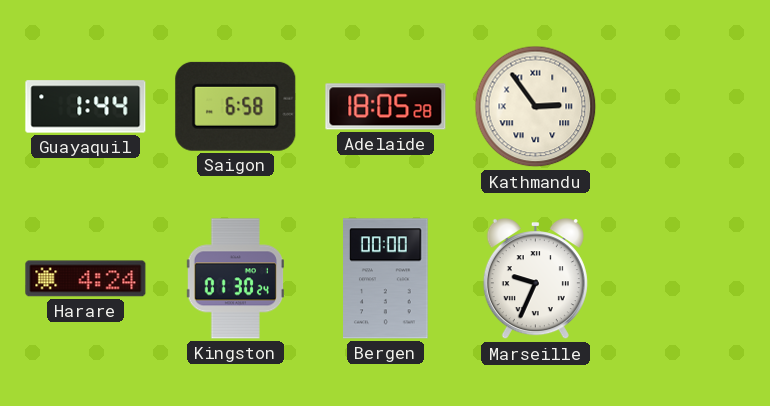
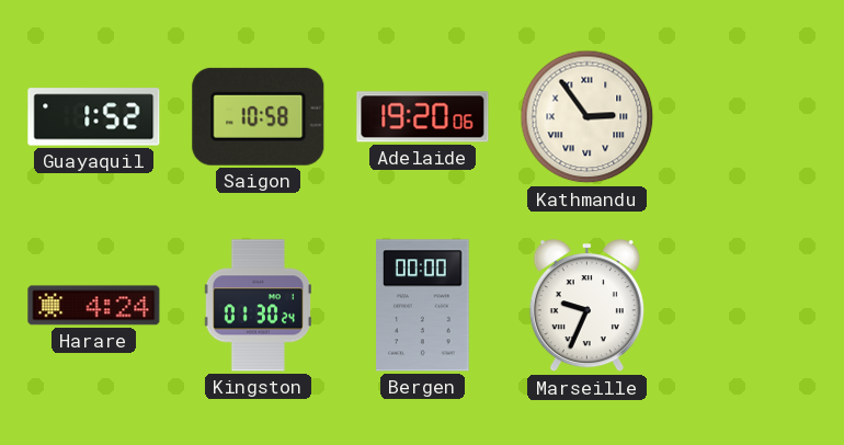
Guayaquil: 1:44 -> 1:52 (94, 117)
Saigon: 6:58 -> 10:58 (259, 116)
Adelaide: 18:05 -> 19:20 (423, 117)
